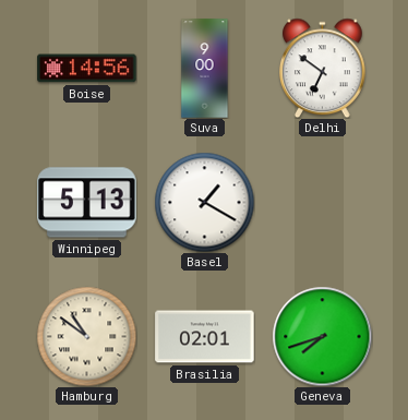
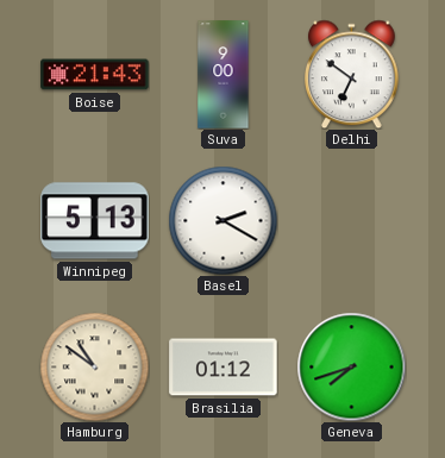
Boise: 14:56 -> 21:43 (95, 75)
Basel: 1:20 -> 2:20 (223, 220)
Brasilia: 02:01 -> 01:12 (224, 368)
